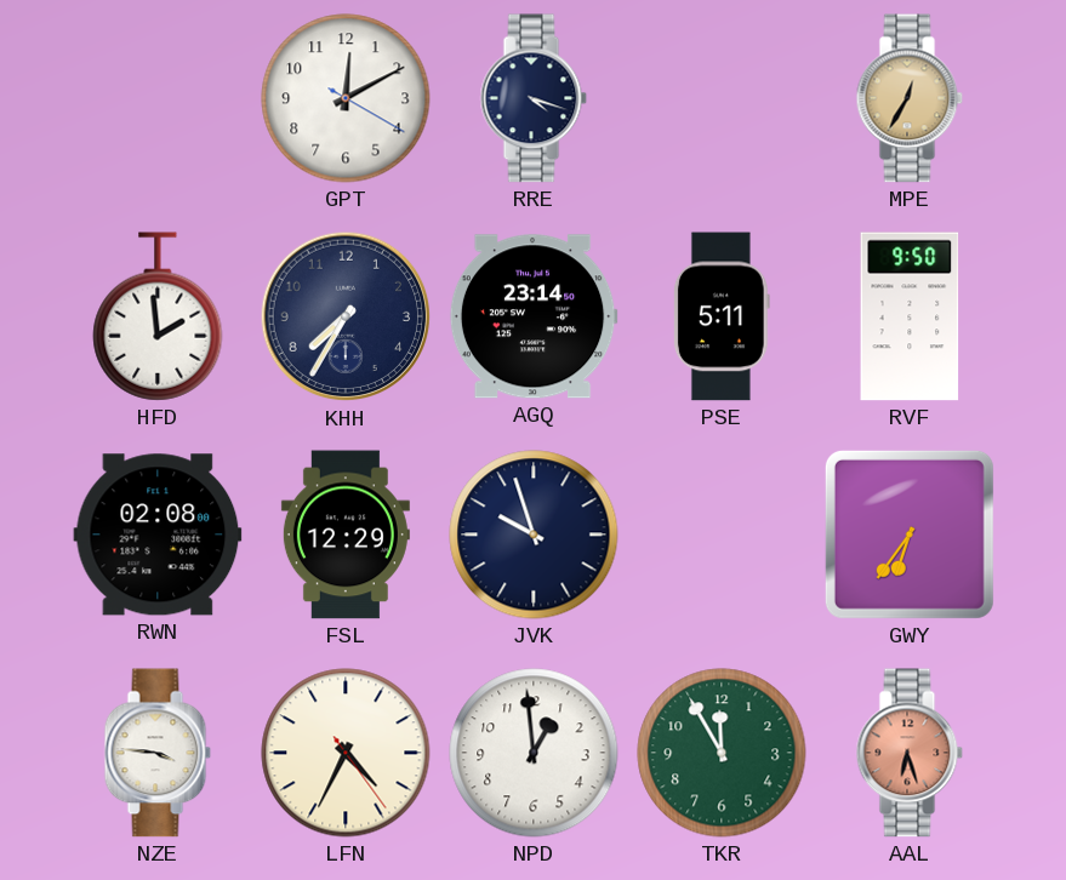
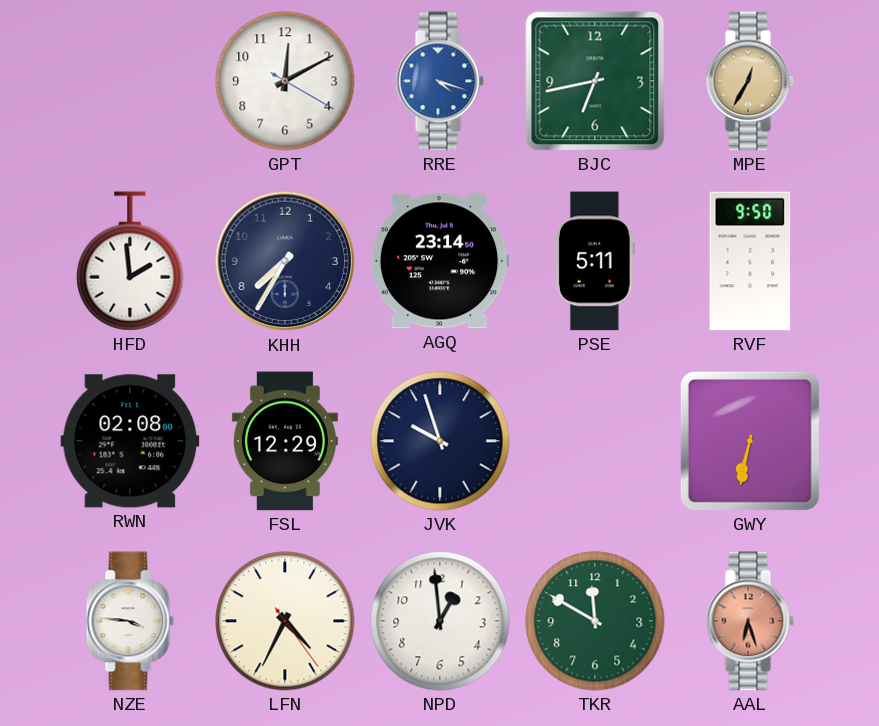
RRE dial: navy -> blue (440, 81)
BJC: none -> 6:43 (595, 81)
GWY: 6:36 -> 6:32 (750, 441)
TKR: 11:55 -> 11:50 (595, 621)
